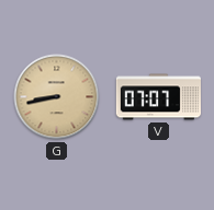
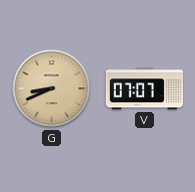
G: 8:43 -> 8:41 (52, 89)
